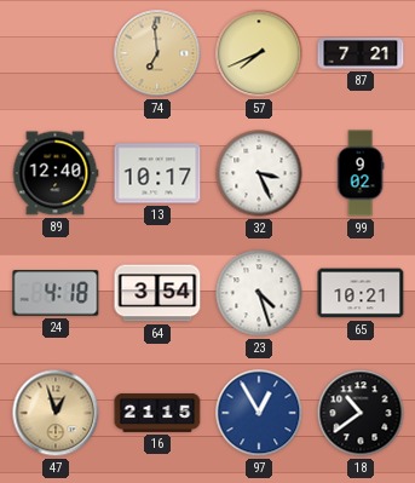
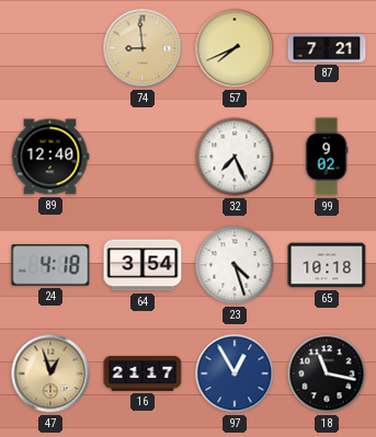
74: 6:59 -> 8:59 (143, 48)
13: 10:17 -> none (157, 173)
32: 3:26 -> 7:26 (235, 157)
65: 10:21 -> 10:18 (327, 265)
16: 21:15 -> 21:17 (143, 373)
18: 10:39 -> 11:17 (327, 373)
